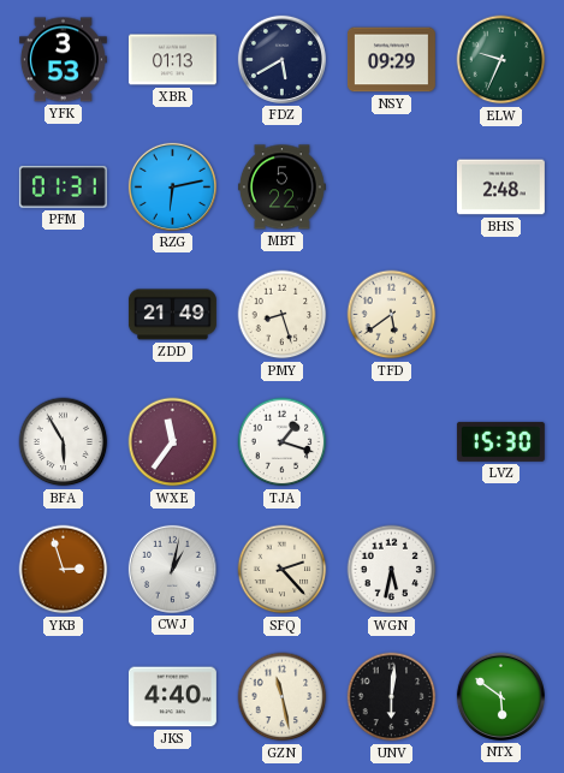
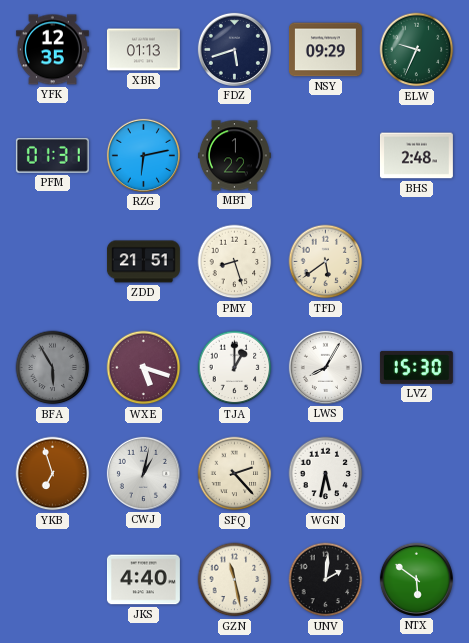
YFK: 3:53 -> 12:35 (52, 50)
FDZ: 5:40 -> 5:42 (234, 49)
MBT: 5:22 -> 1:22 (234, 156)
ZDD: 21:49 -> 21:51 (143, 262)
BFA dial: white -> grey (53, 368)
WXE: 11:36 -> 5:18 (144, 368)
TJA: 1:18 -> 1:00 (235, 368)
LWS: none -> 8:05 (325, 367)
YKB: 2:57 -> 6:57 (53, 474)
UNV: 6:01 -> 2:01 (326, 580)
